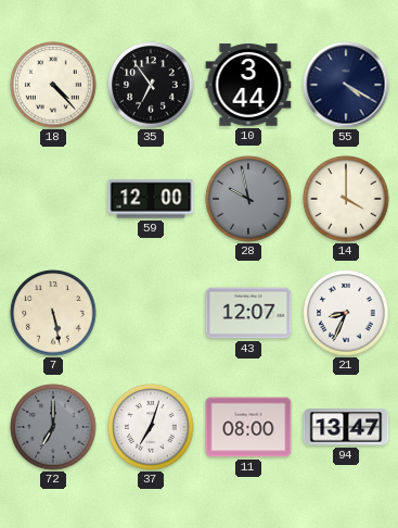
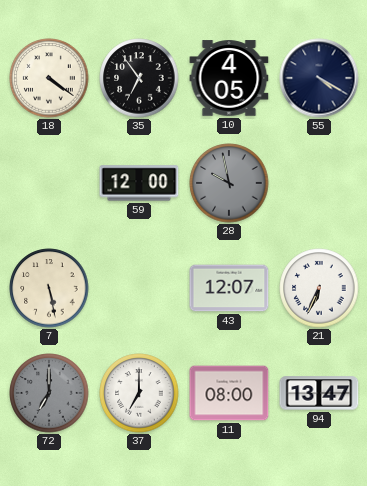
18: 4:23 -> 4:21 (49, 78)
10: 3:44 -> 4:05 (229, 78)
14: 4:00 -> none (346, 199)
21: 8:34 -> 6:34 (319, 288)
37: 7:03 -> 7:00 (139, 393)
